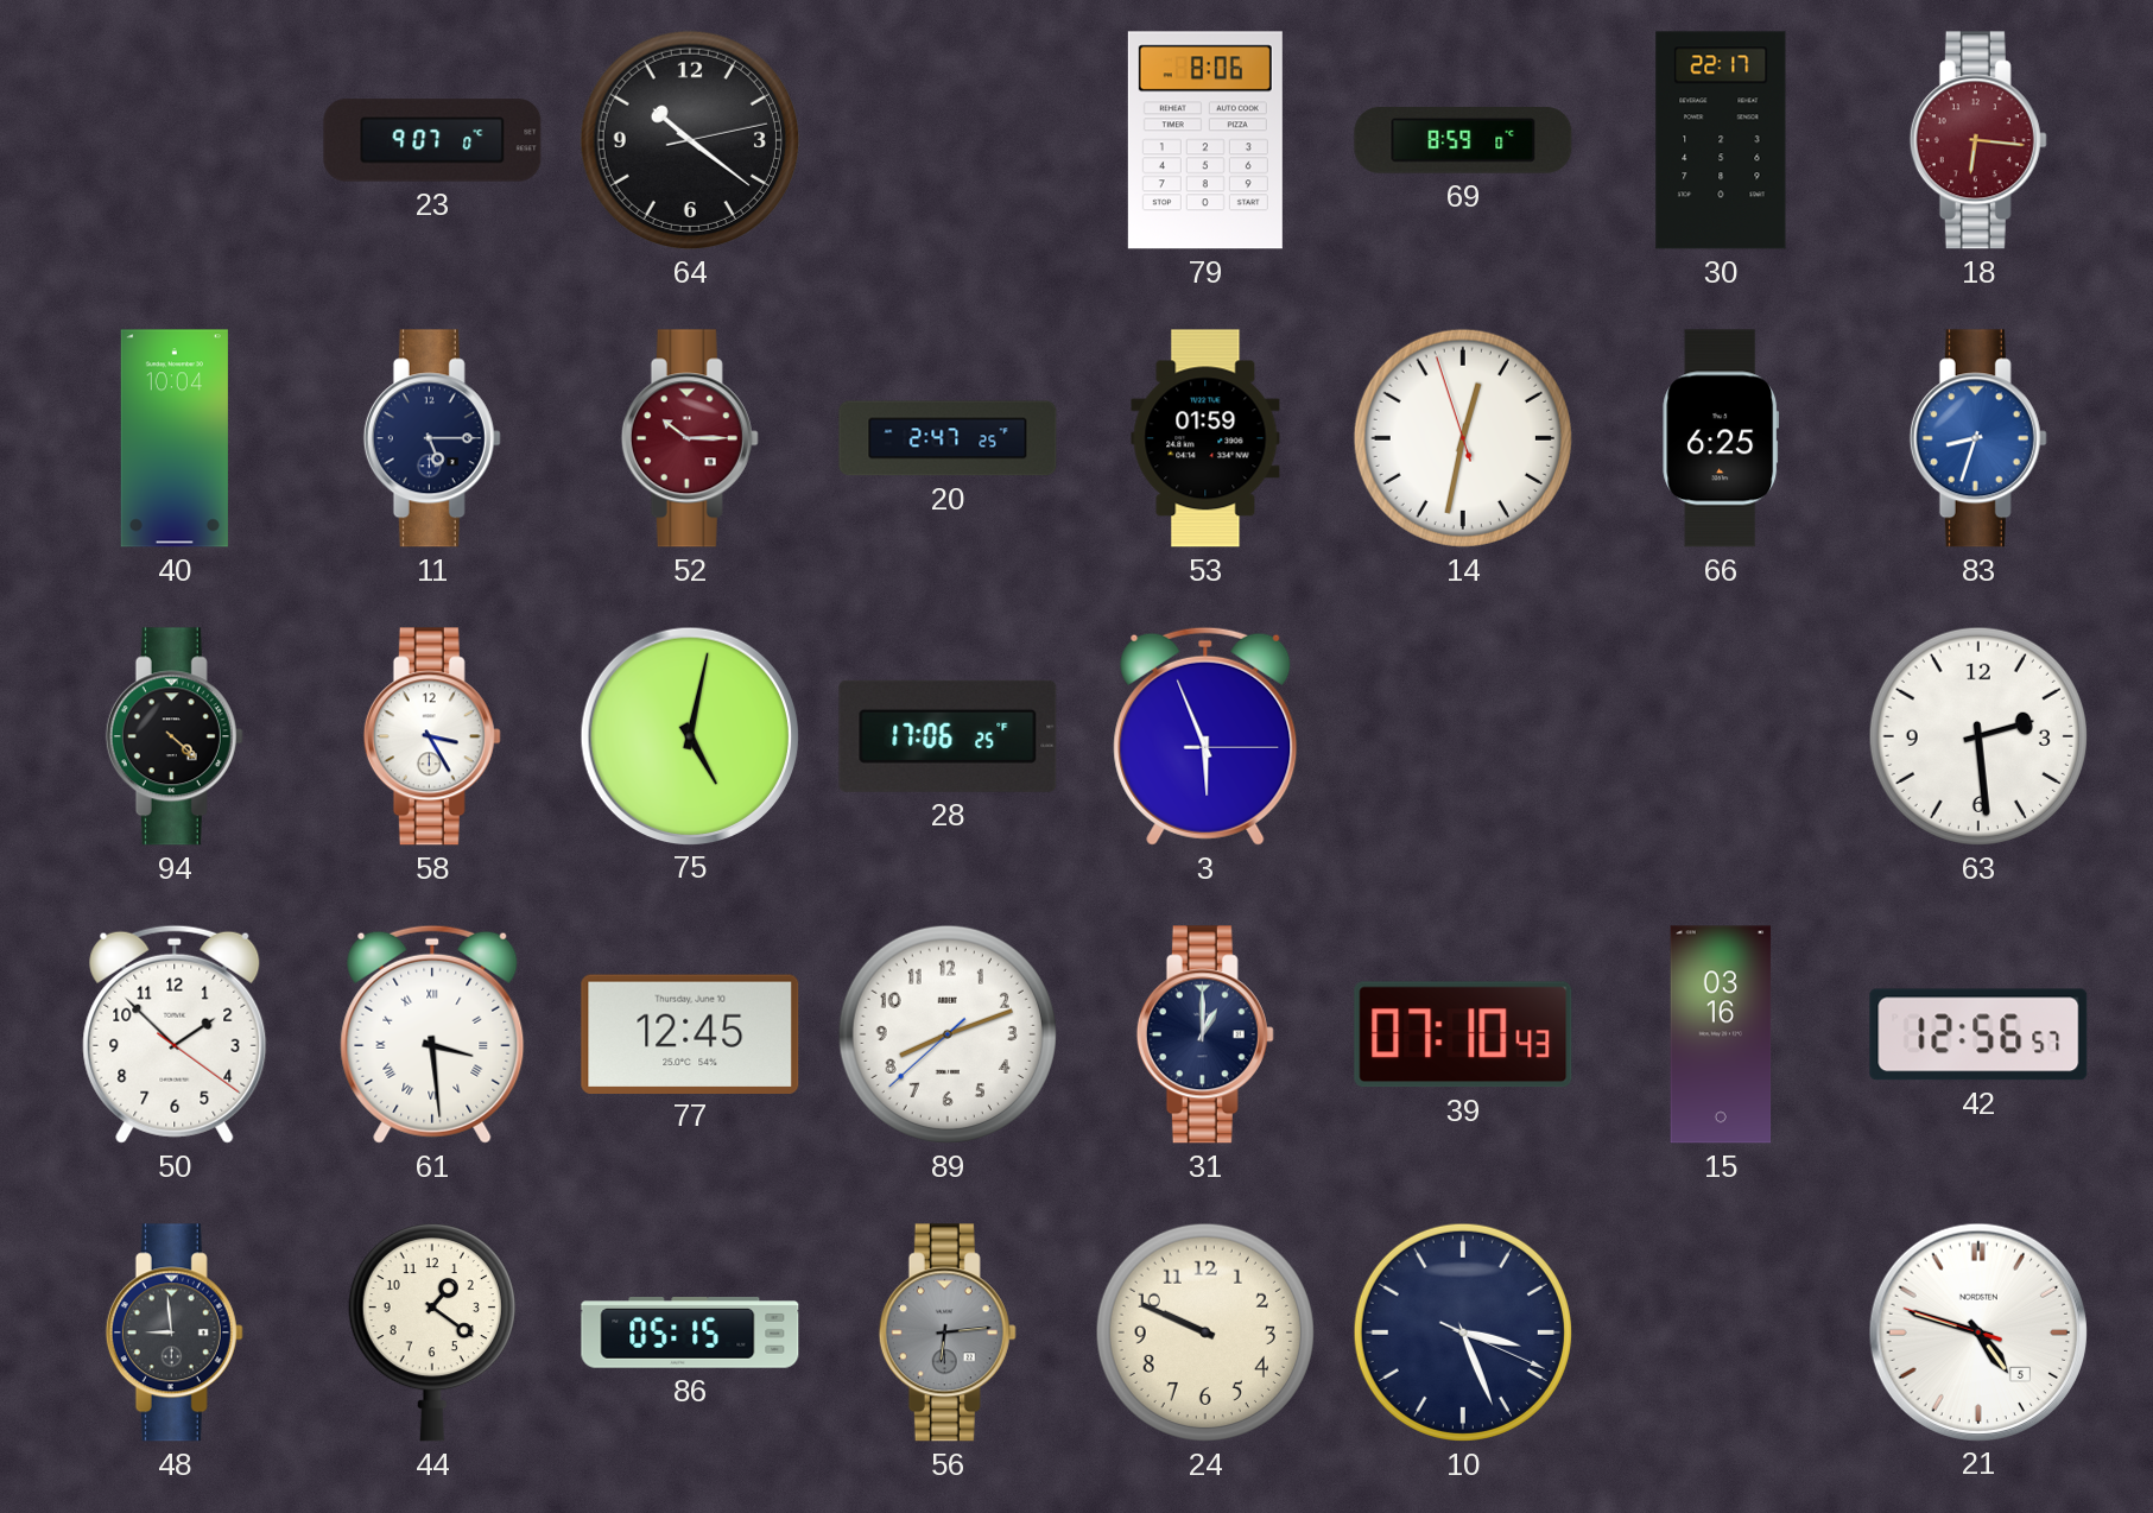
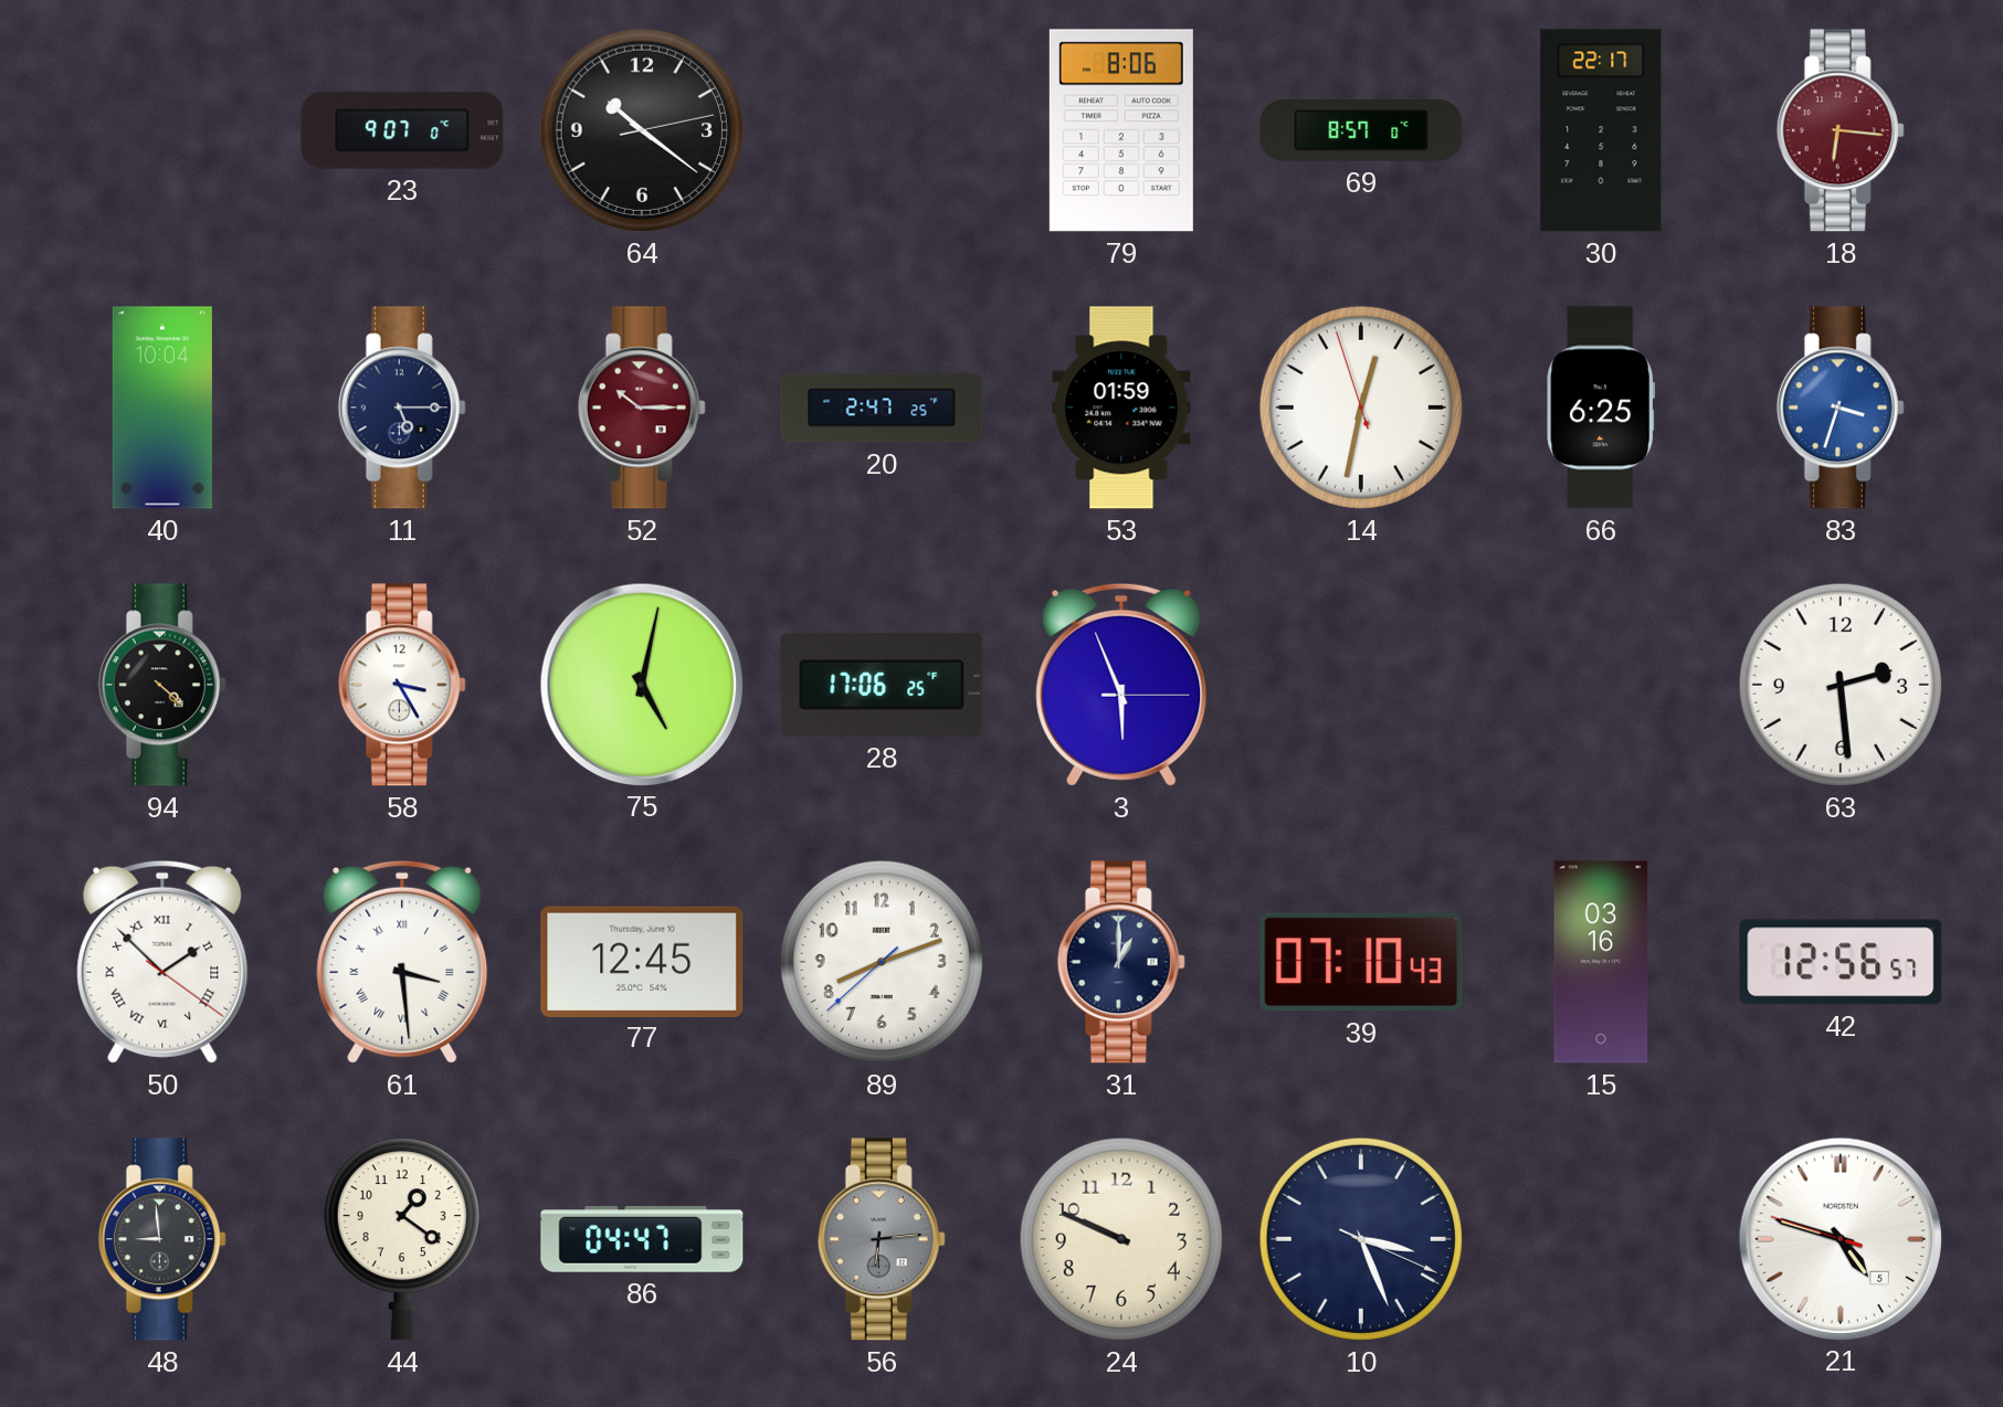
69: 8:59 -> 8:57 (1361, 131)
83: 8:33 -> 3:33 (1841, 408)
50 numerals: Arabic -> Roman (162, 962)
86: 05:15 -> 04:47 (642, 1239)
